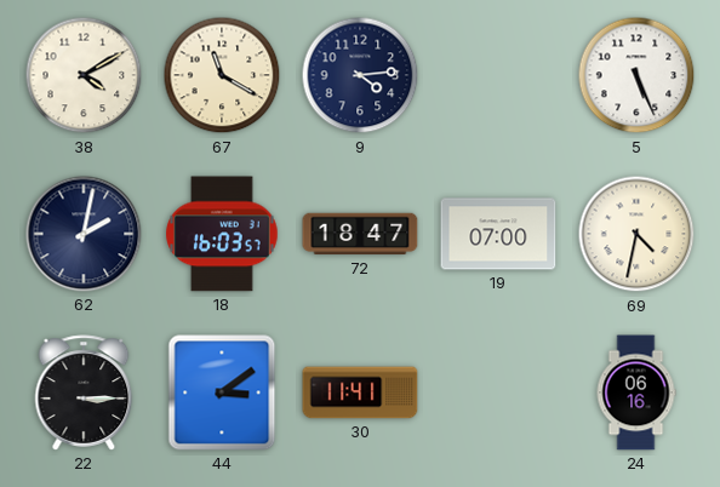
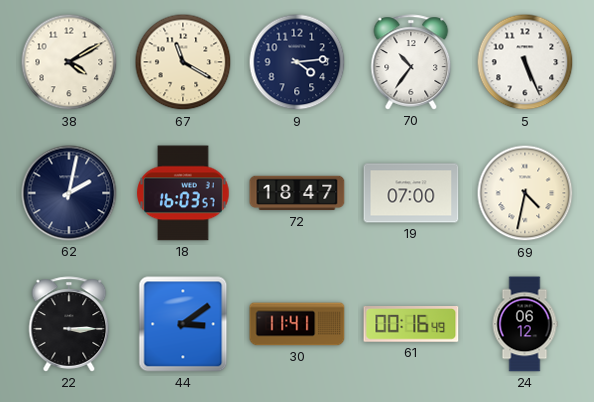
70: none -> 10:36 (411, 62)
61: none -> 00:16 (411, 325)
24: 06:16 -> 06:12 (525, 324)
